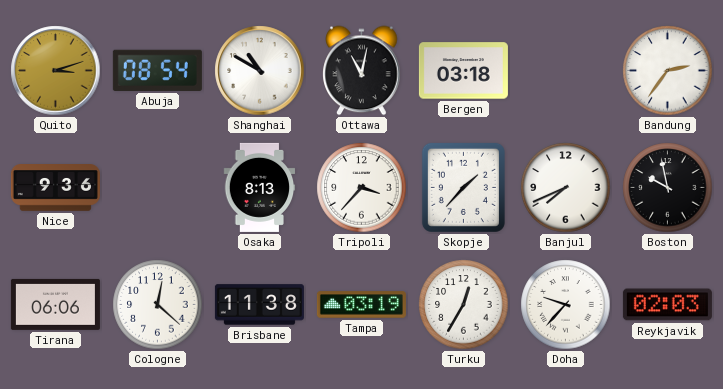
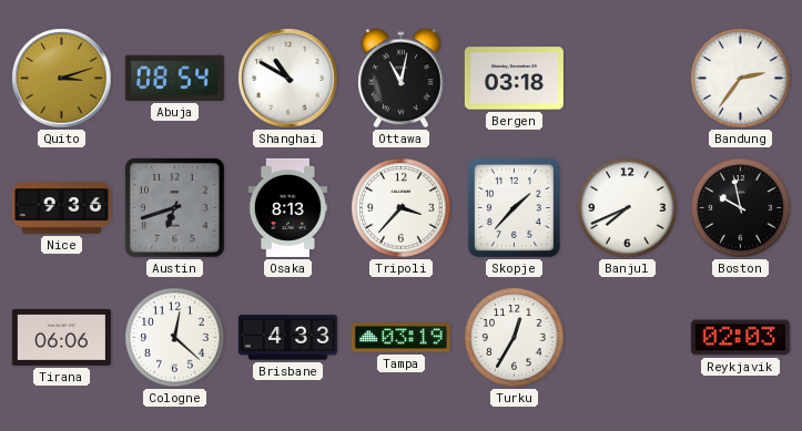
Austin: none -> 6:42 (175, 208)
Brisbane: 11:38 -> 4:33 (287, 338)
Doha: 9:37 -> none (566, 305)
